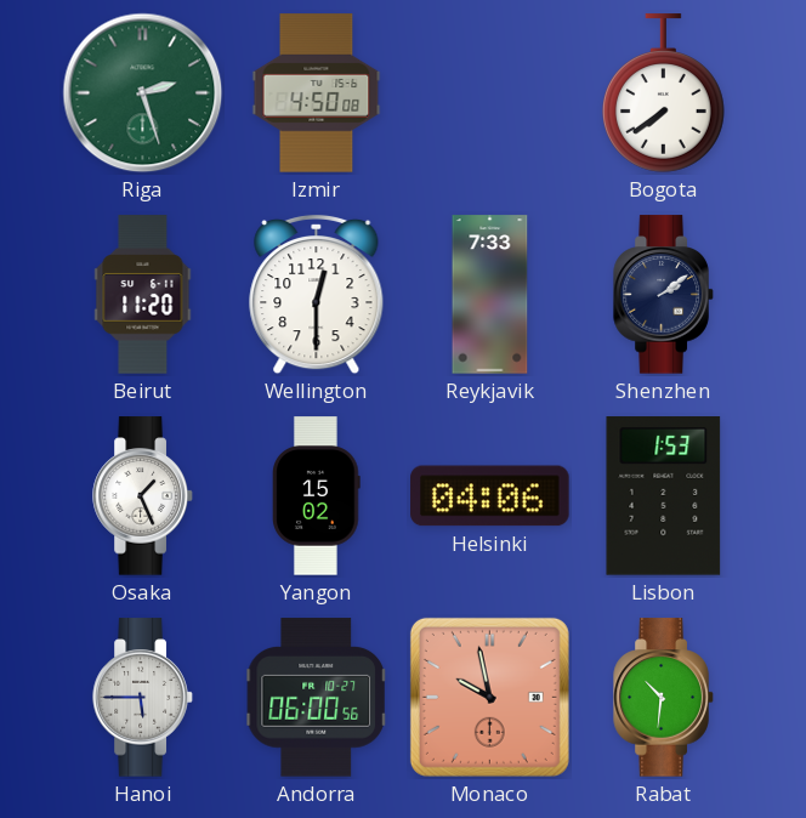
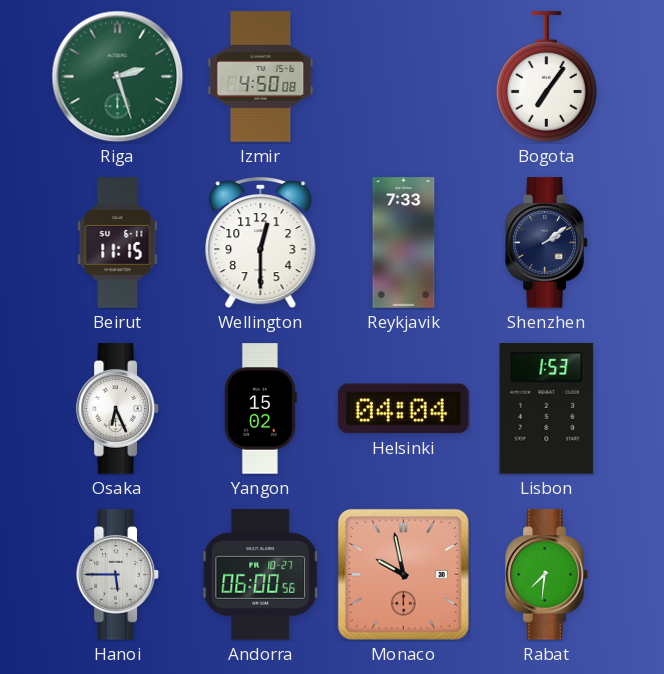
Bogota: 7:39 -> 7:06 (546, 77)
Beirut: 11:20 -> 11:15 (118, 243)
Osaka: 1:26 -> 6:26 (118, 409)
Helsinki: 04:06 -> 04:04 (404, 409)
Rabat: 10:31 -> 7:31 (547, 575)
